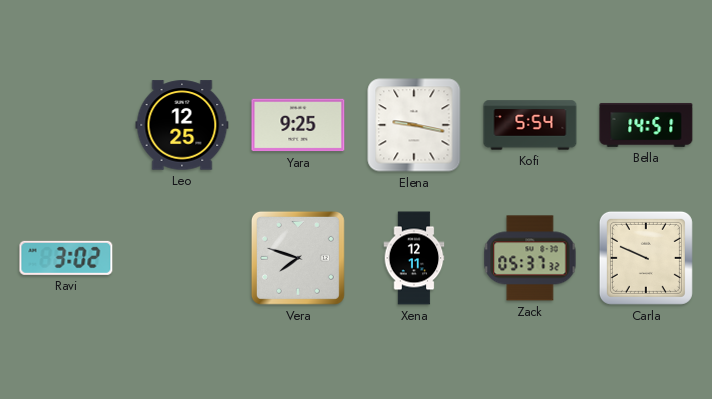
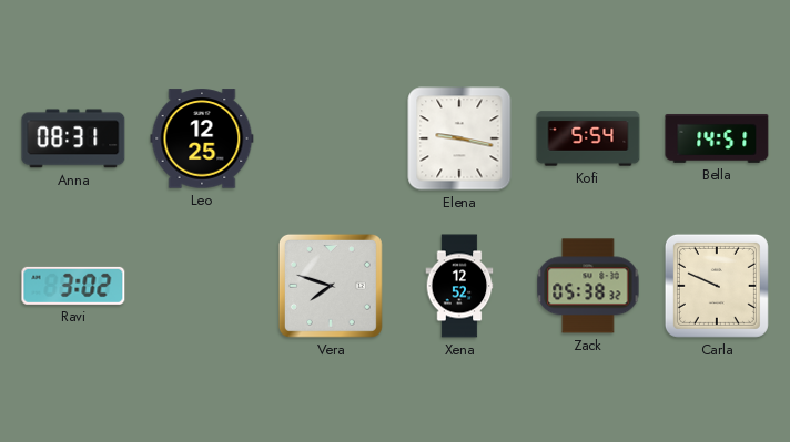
Anna: none -> 08:31 (73, 138)
Yara: 9:25 -> none (298, 125)
Xena: 12:11 -> 12:52 (459, 286)
Zack: 05:37 -> 05:38 (588, 286)
